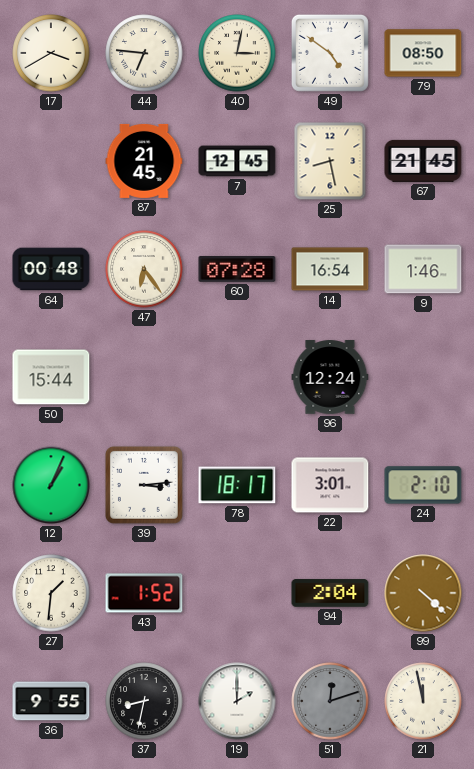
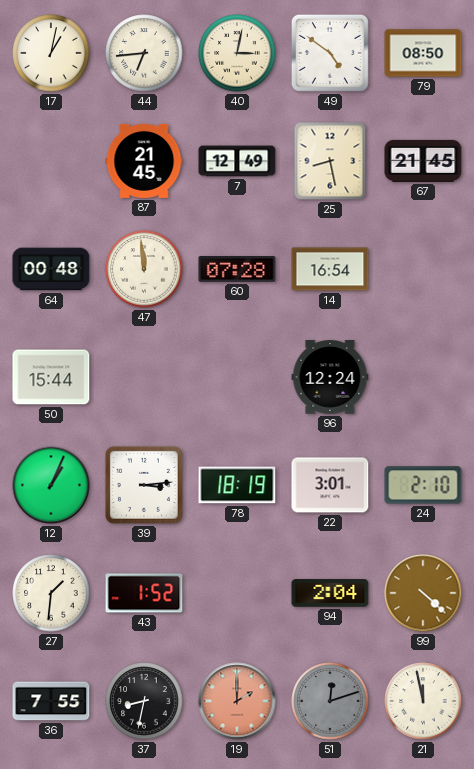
17: 3:40 -> 1:02 (51, 53)
44: 6:46 -> 6:44 (144, 53)
7: 12:45 -> 12:49 (237, 161)
47: 6:24 -> 11:59 (144, 269)
9: 1:46 -> none (423, 269)
78: 18:17 -> 18:19 (237, 485)
36: 9:55 -> 7:55 (51, 701)
19 dial: white -> salmon (237, 701)
